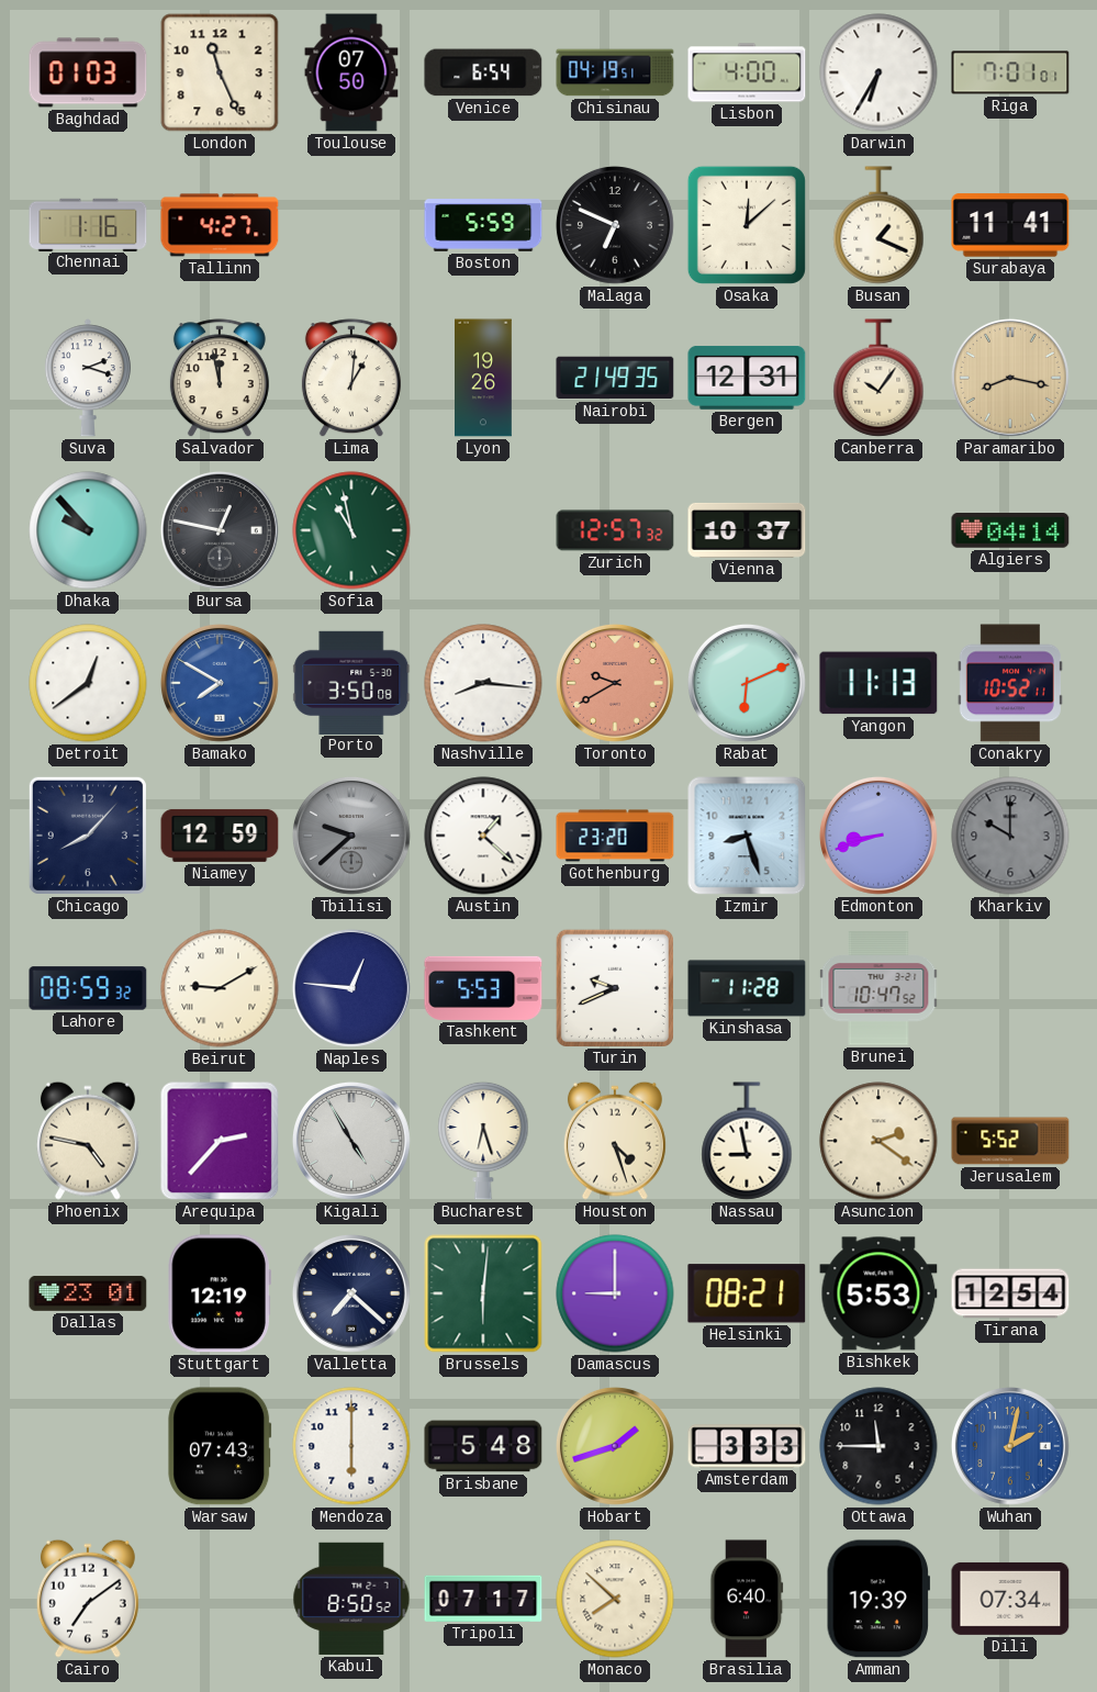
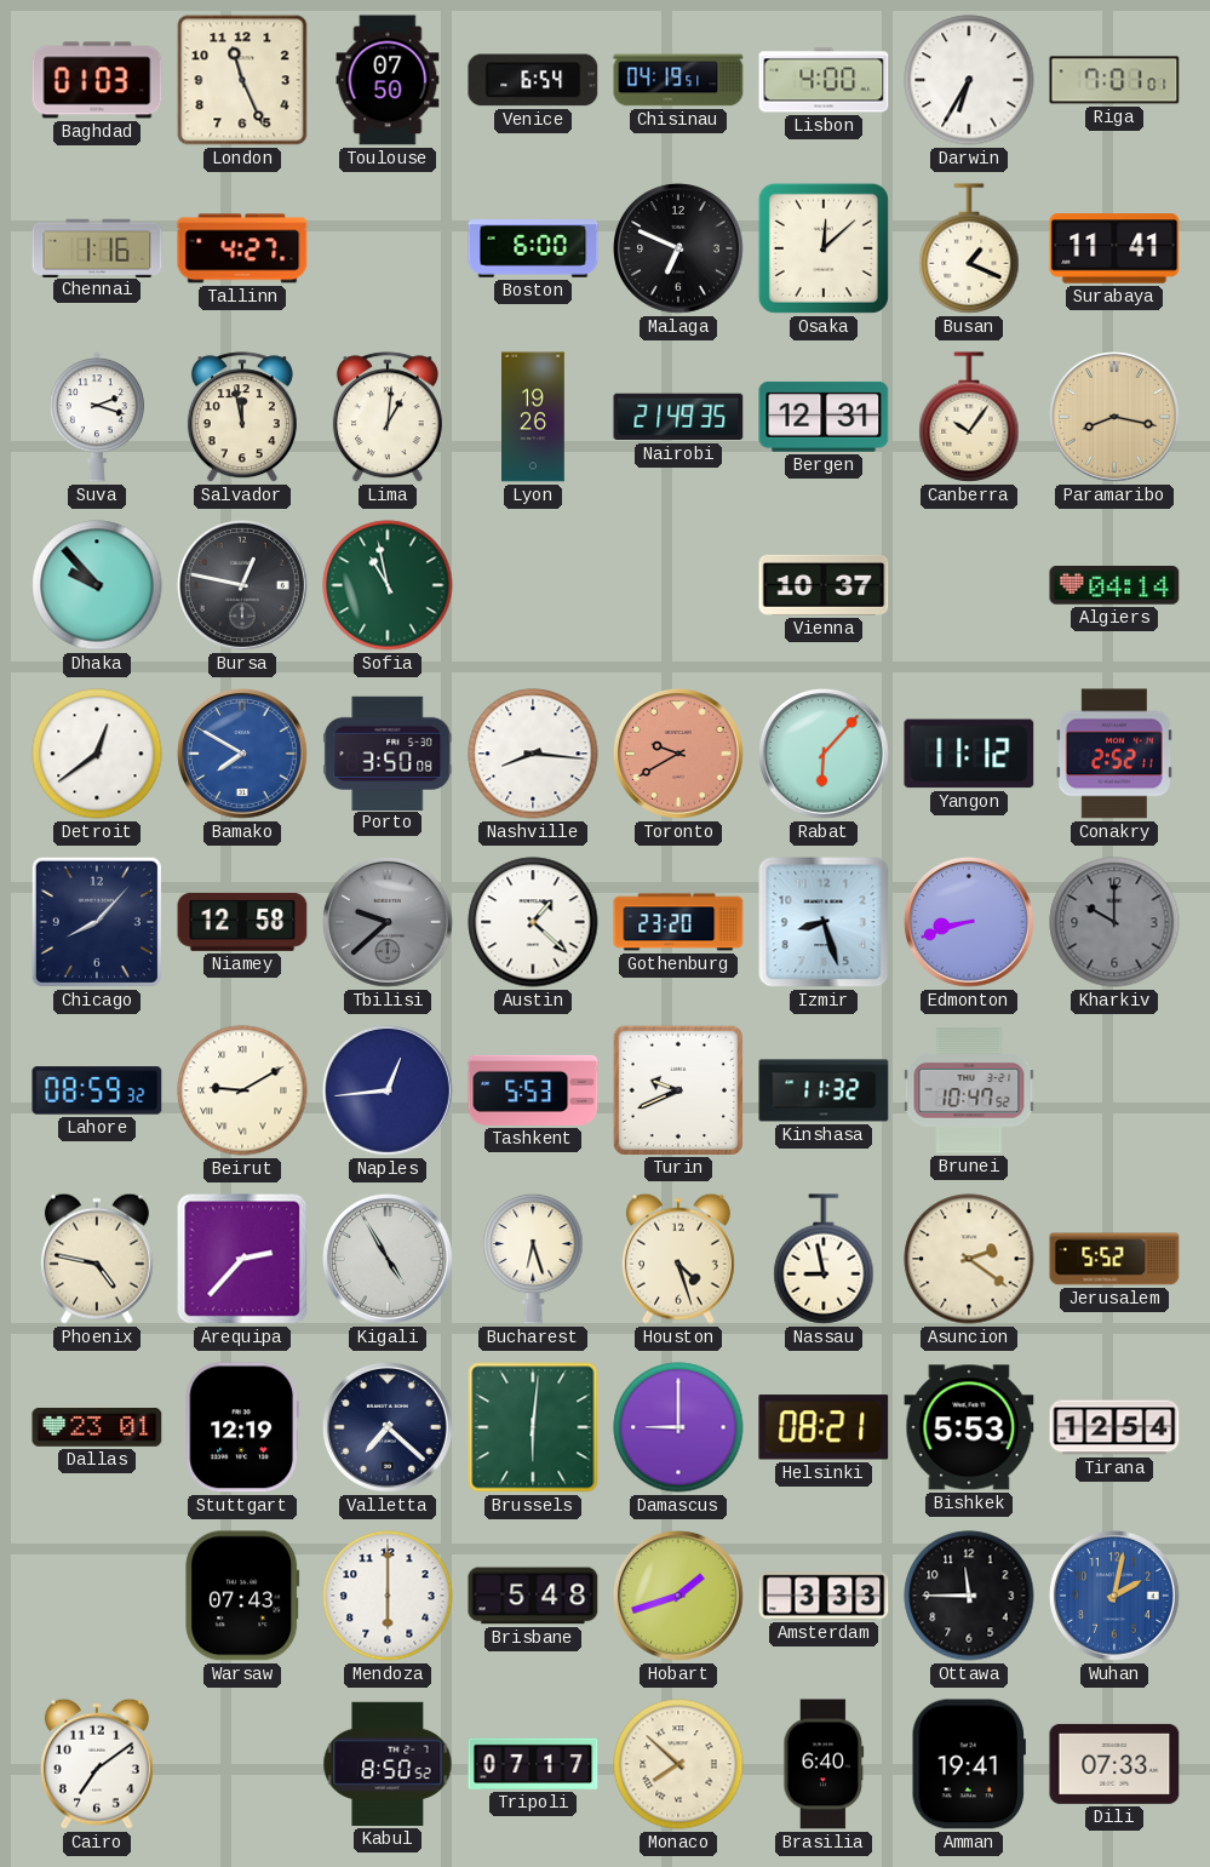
Boston: 5:59 -> 6:00 (533, 248)
Zurich: 12:57 -> none (615, 530)
Rabat: 6:11 -> 6:07 (824, 754)
Yangon: 11:13 -> 11:12 (969, 754)
Conakry: 10:52 -> 2:52 (1114, 754)
Niamey: 12:59 -> 12:58 (242, 922)
Naples: 12:46 -> 12:44 (388, 1090)
Kinshasa: 11:28 -> 11:32 (824, 1090)
Amman: 19:39 -> 19:41 (969, 1764)
Dili: 07:34 -> 07:33 (1114, 1764)
